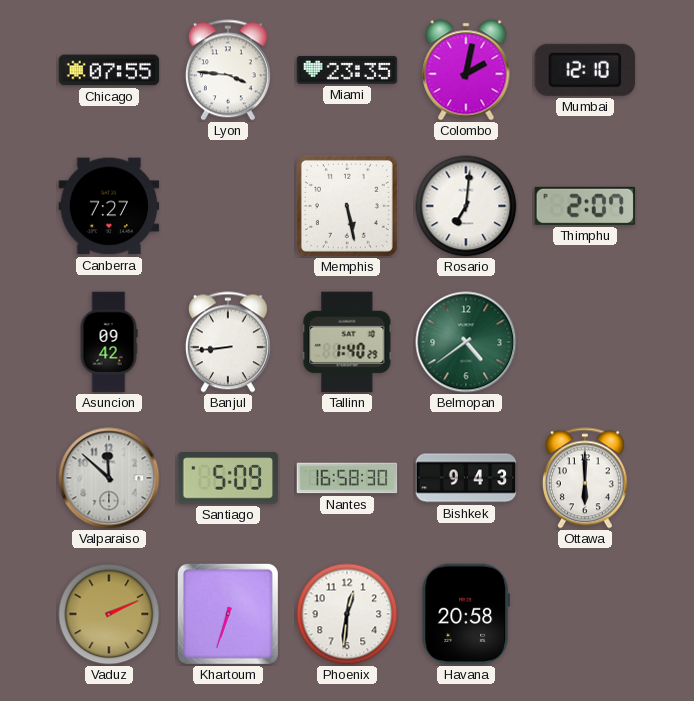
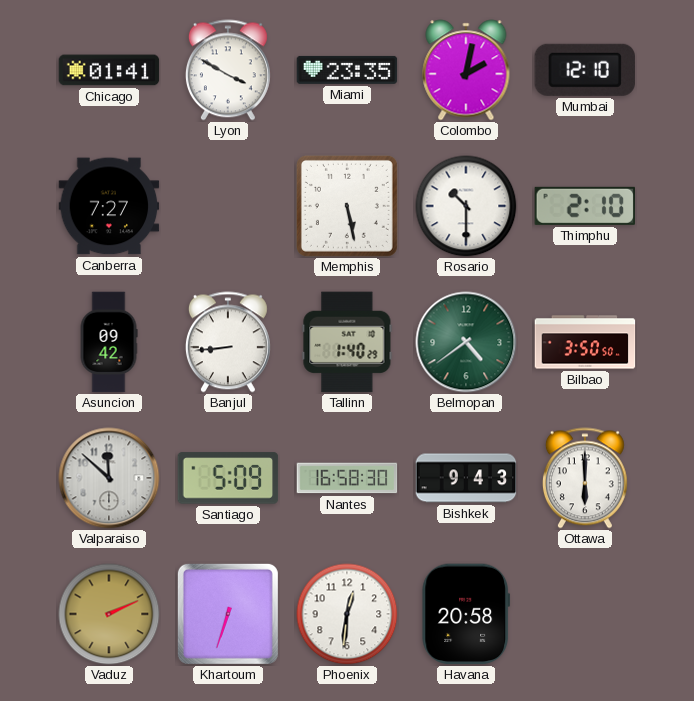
Chicago: 07:55 -> 01:41 (109, 70)
Lyon: 3:46 -> 3:50 (228, 70)
Rosario: 7:01 -> 10:30 (466, 206)
Thimphu: 2:07 -> 2:10 (585, 206)
Bilbao: none -> 3:50 (585, 342)
